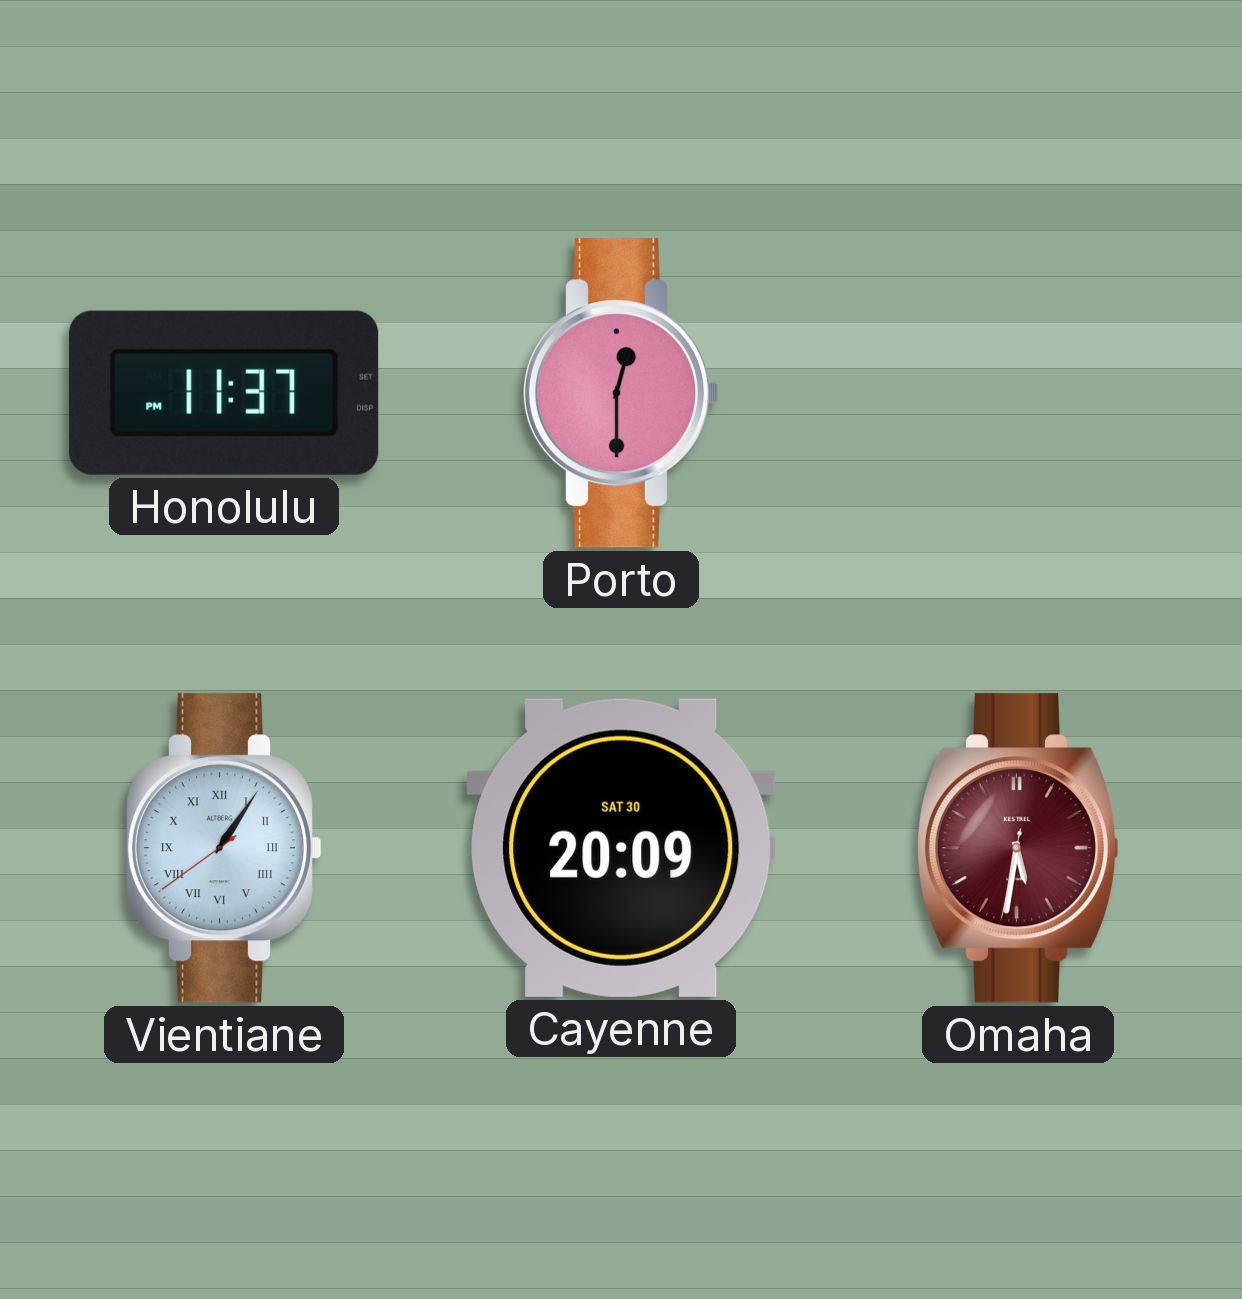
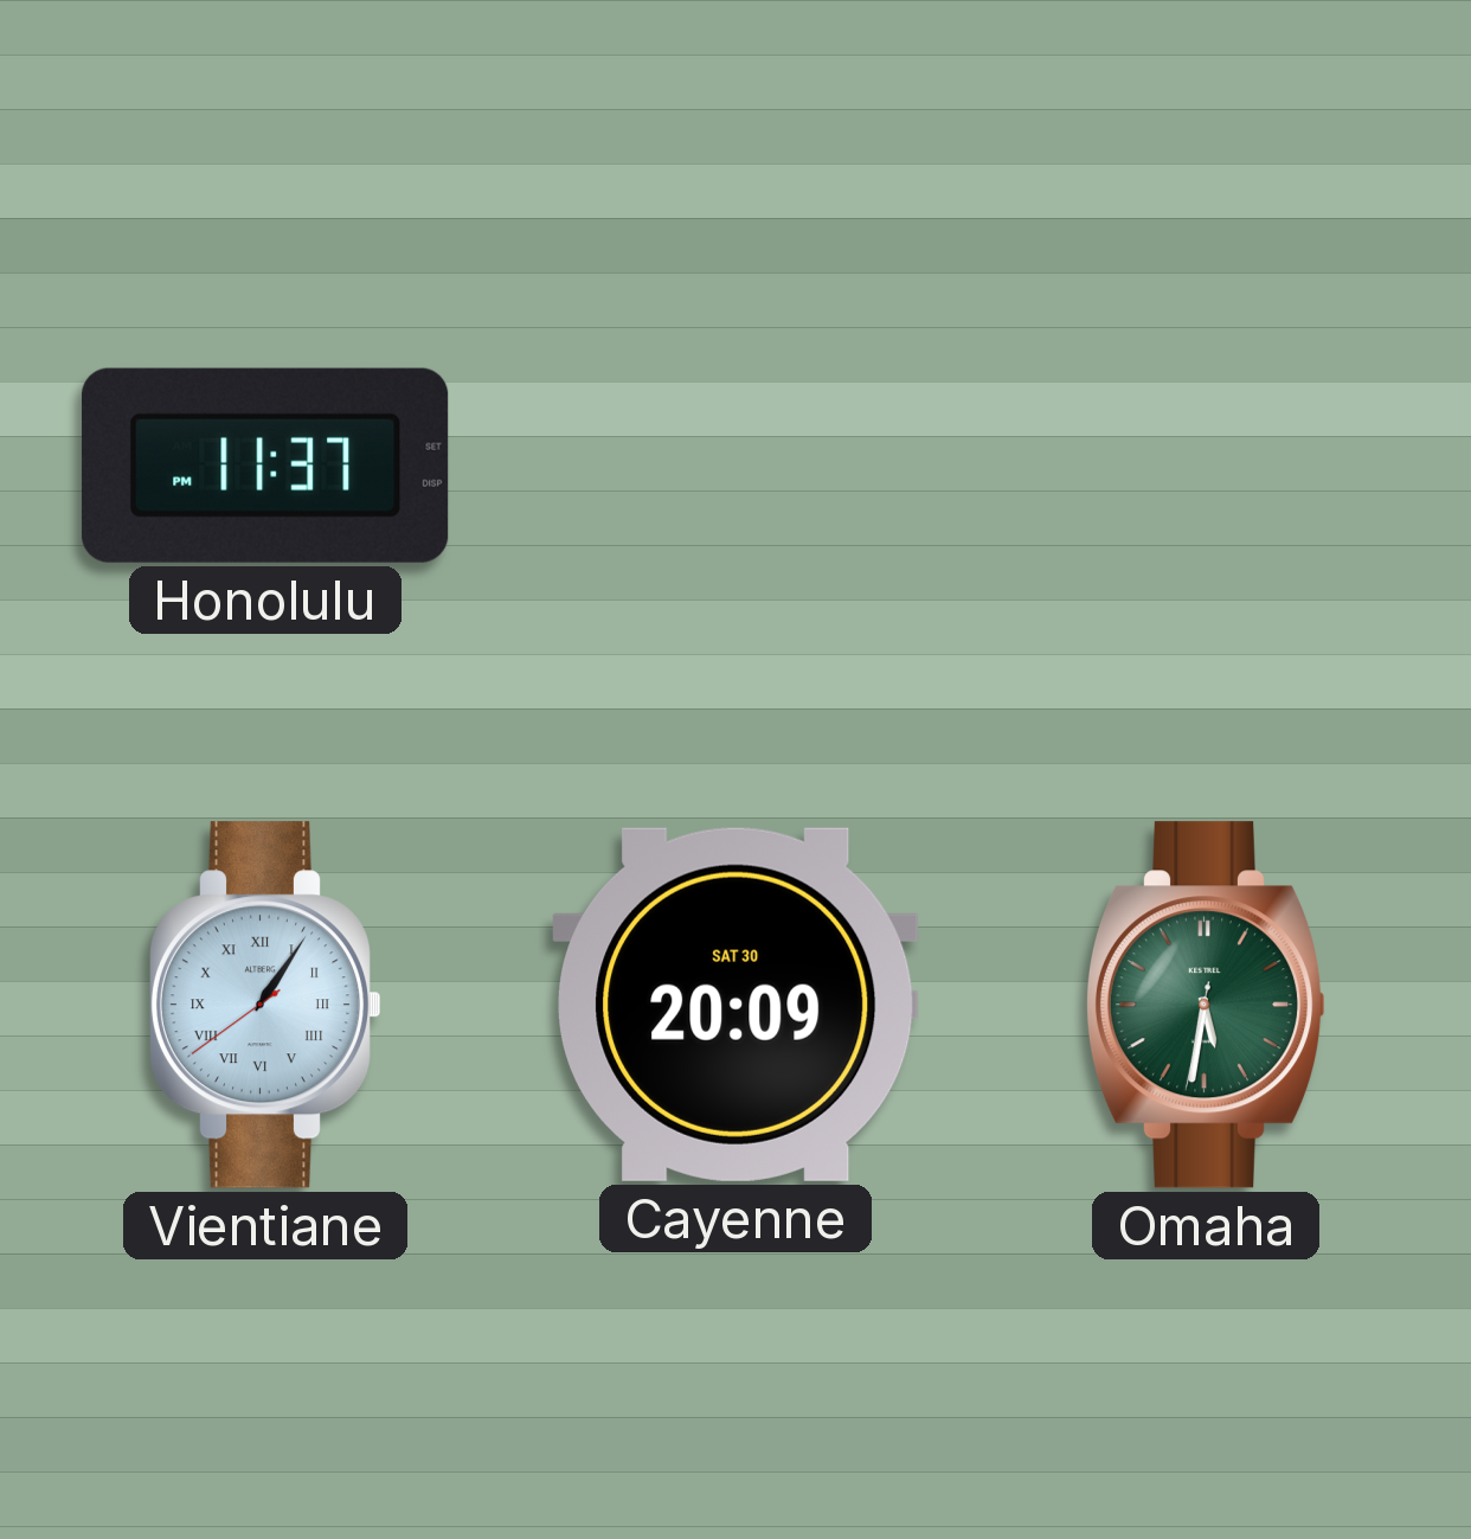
Porto: 12:30 -> none (621, 393)
Omaha dial: burgundy -> green (1206, 1005)
